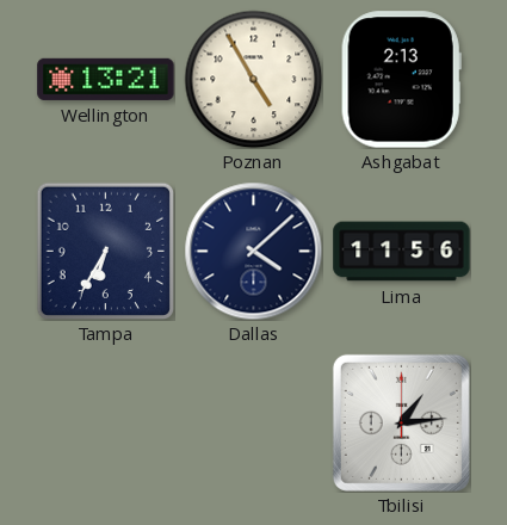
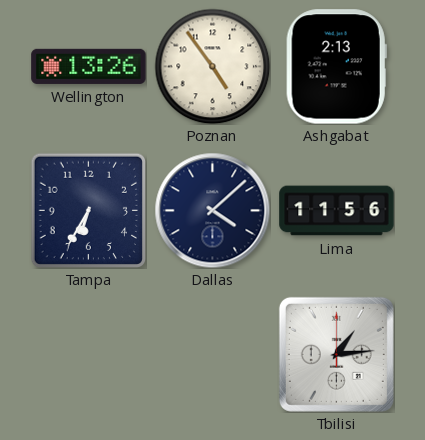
Wellington: 13:21 -> 13:26 (89, 66)
Poznan: 4:55 -> 4:54 (212, 66)
